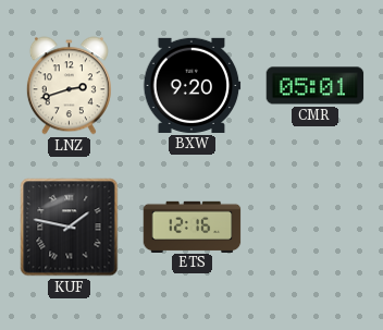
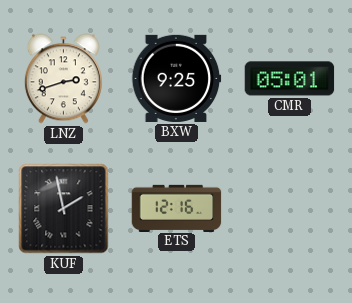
BXW: 9:20 -> 9:25 (177, 78)
KUF: 1:47 -> 1:58 (64, 209)
